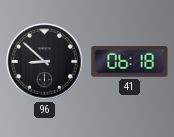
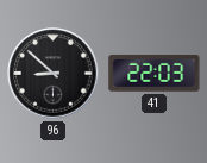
41: 06:18 -> 22:03 (155, 74)
